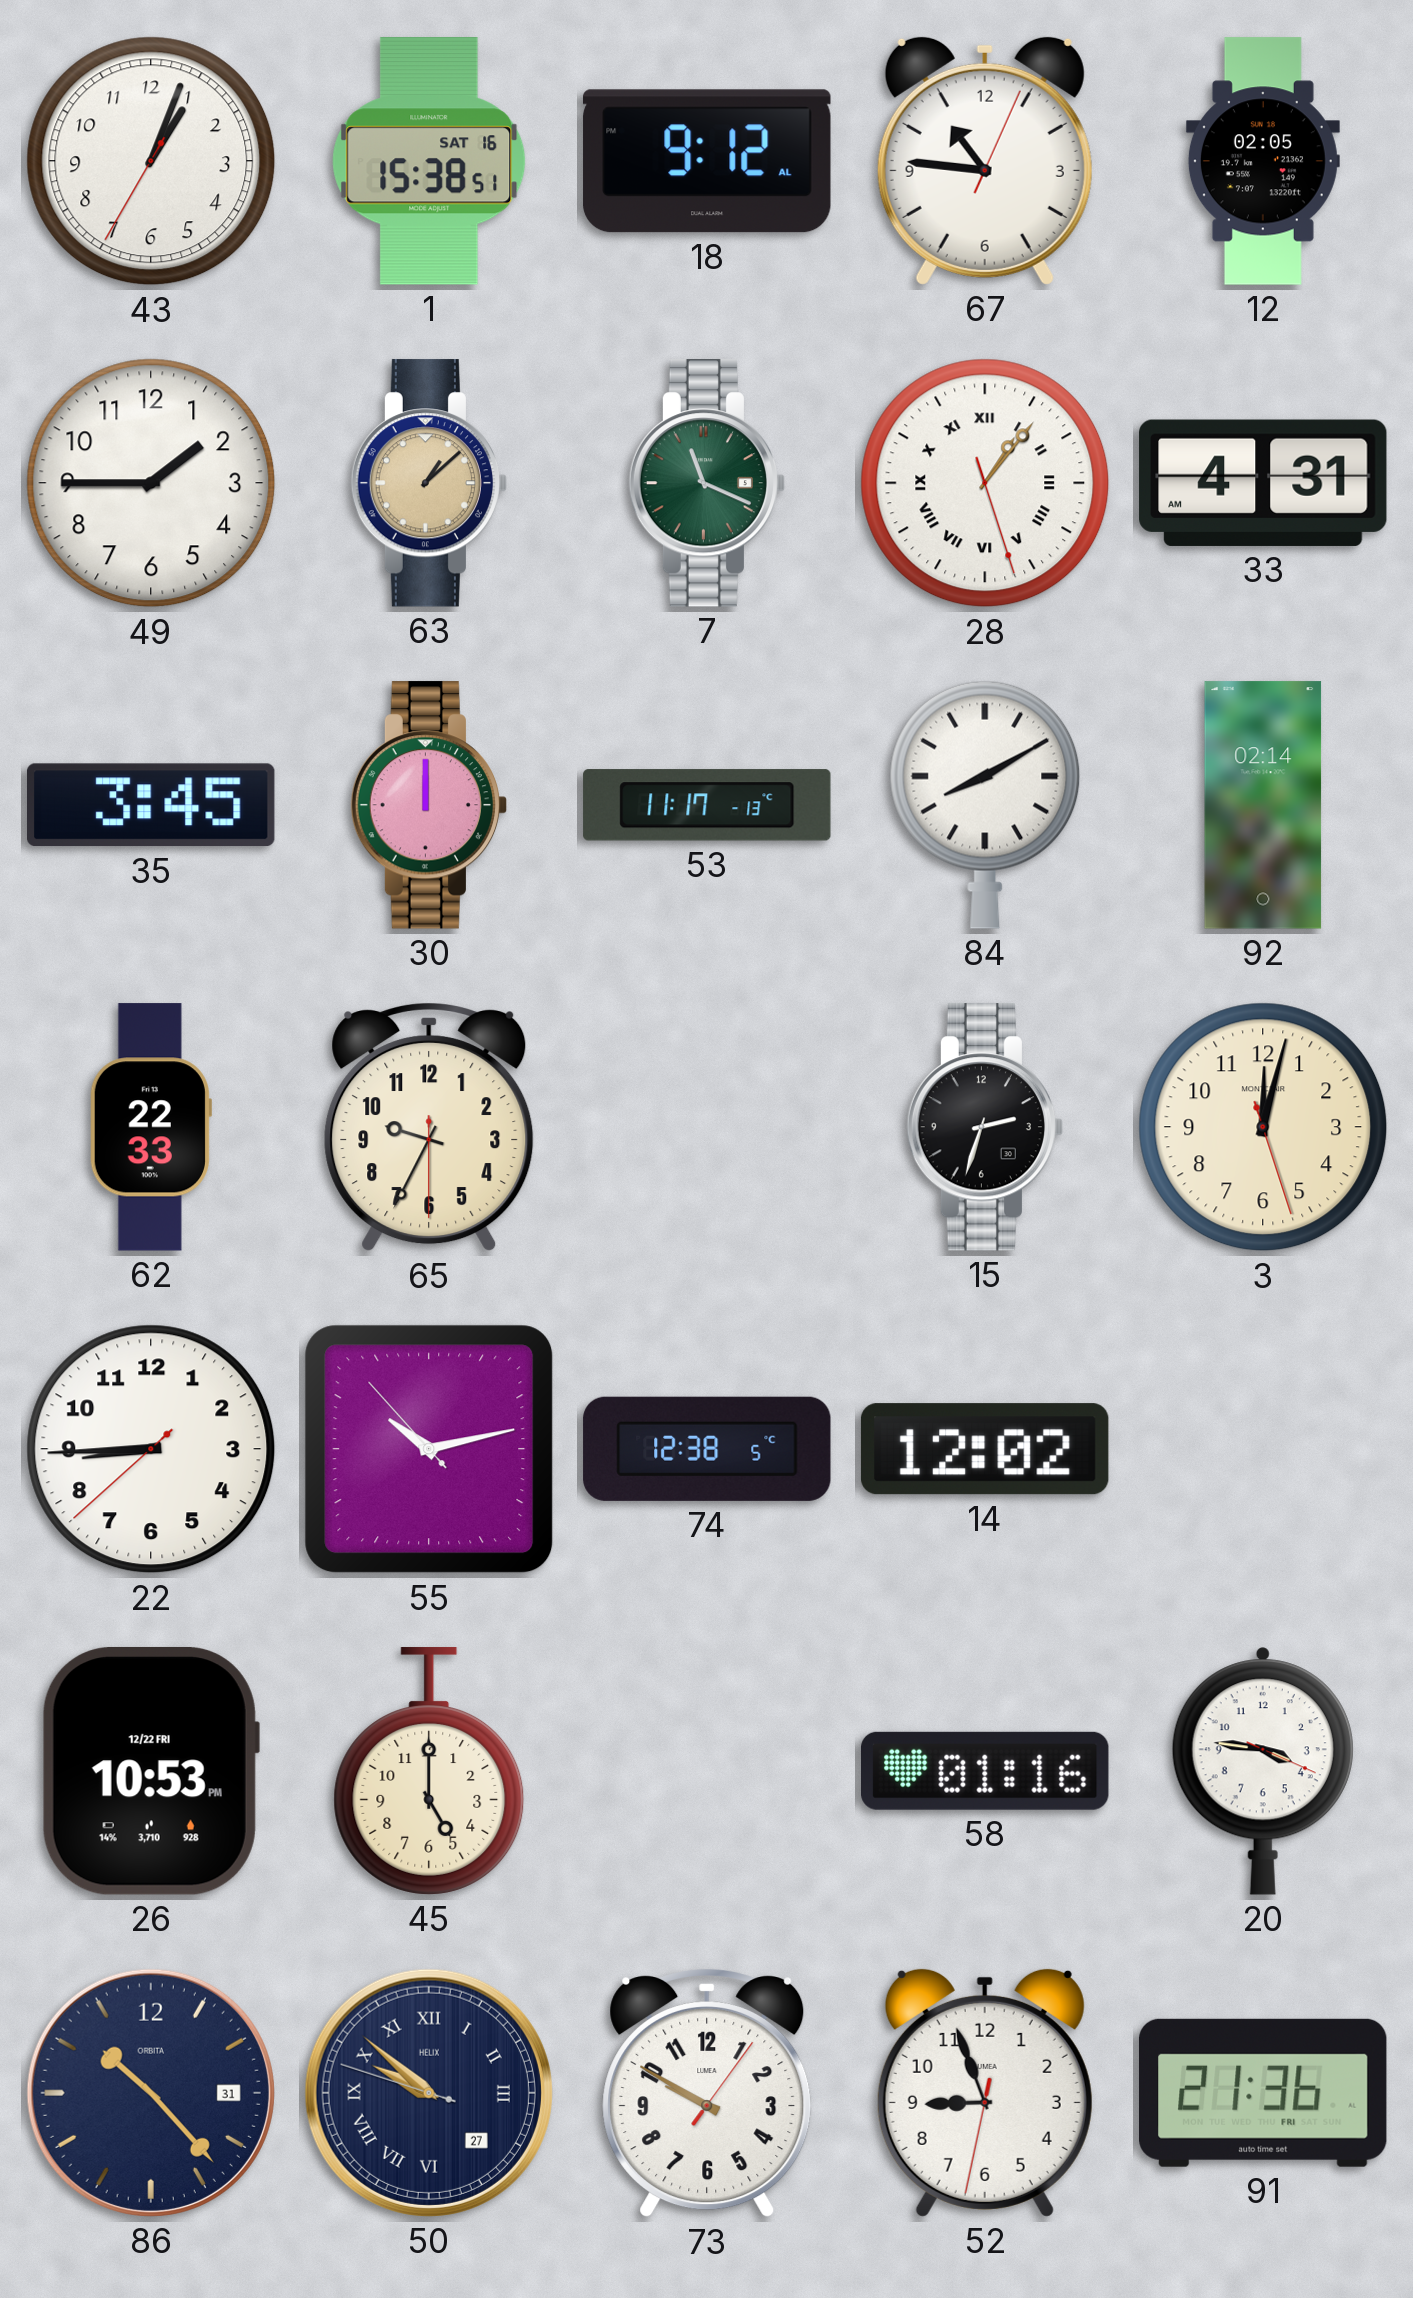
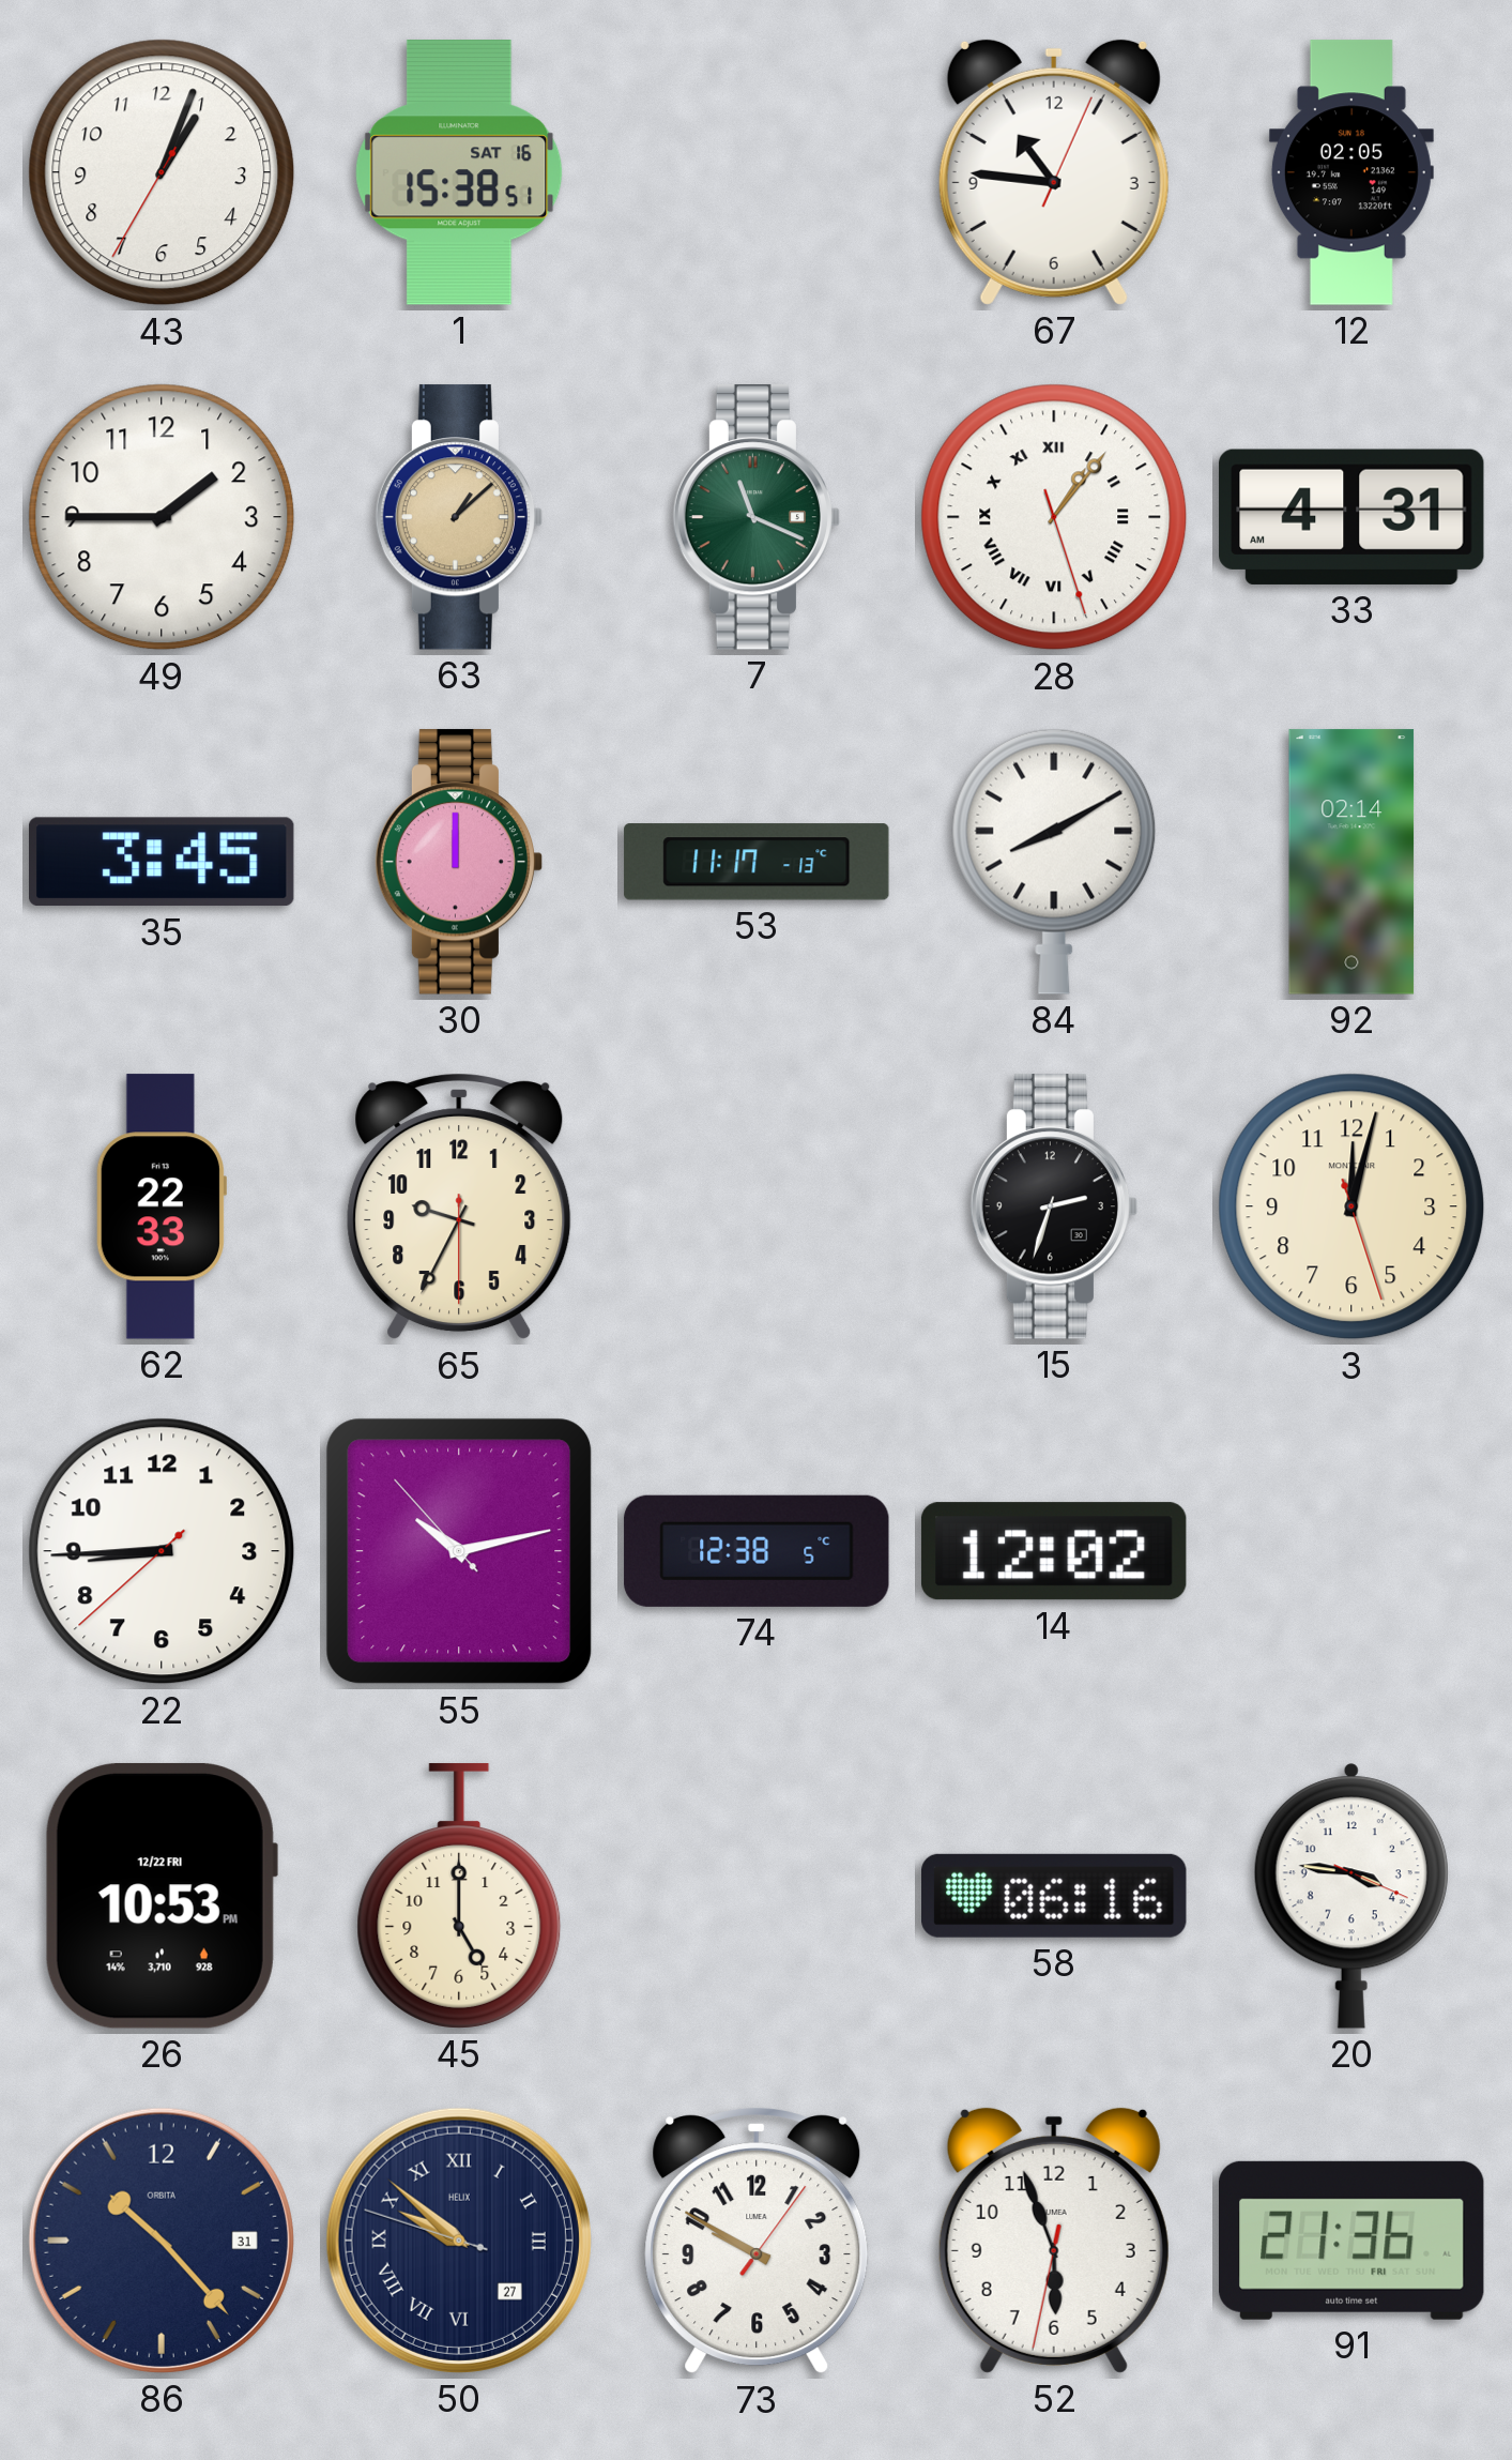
18: 9:12 -> none (707, 161)
58: 01:16 -> 06:16 (1055, 1896)
52: 8:56 -> 5:56 (1054, 2241)
